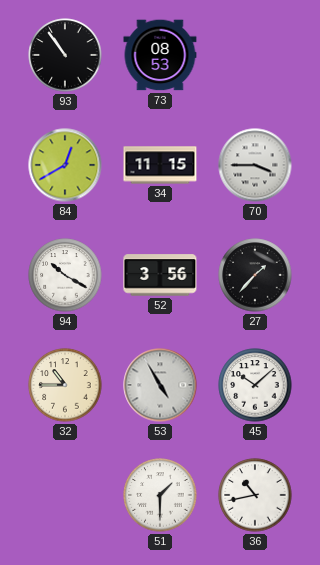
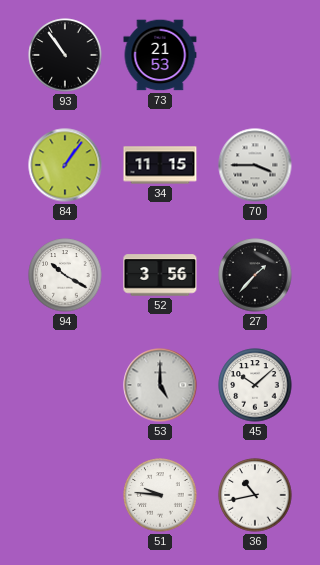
73: 08:53 -> 21:53 (160, 55)
84: 12:40 -> 1:06 (65, 165)
32: 10:45 -> none (65, 385)
53: 4:55 -> 5:00 (160, 385)
51: 1:30 -> 9:46 (160, 495)
